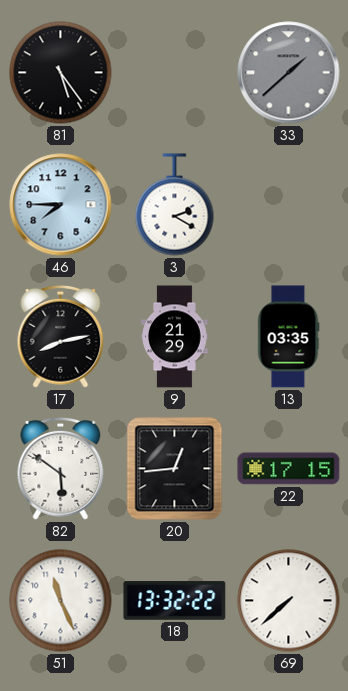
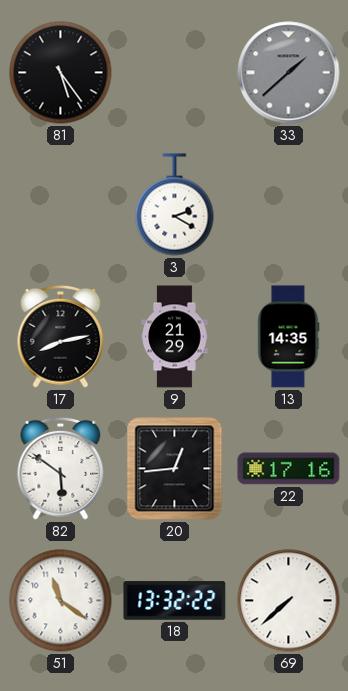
46: 7:45 -> none (61, 205)
13: 03:35 -> 14:35 (288, 337)
22: 17:15 -> 17:16 (289, 469)
51: 11:26 -> 11:21 (61, 601)
